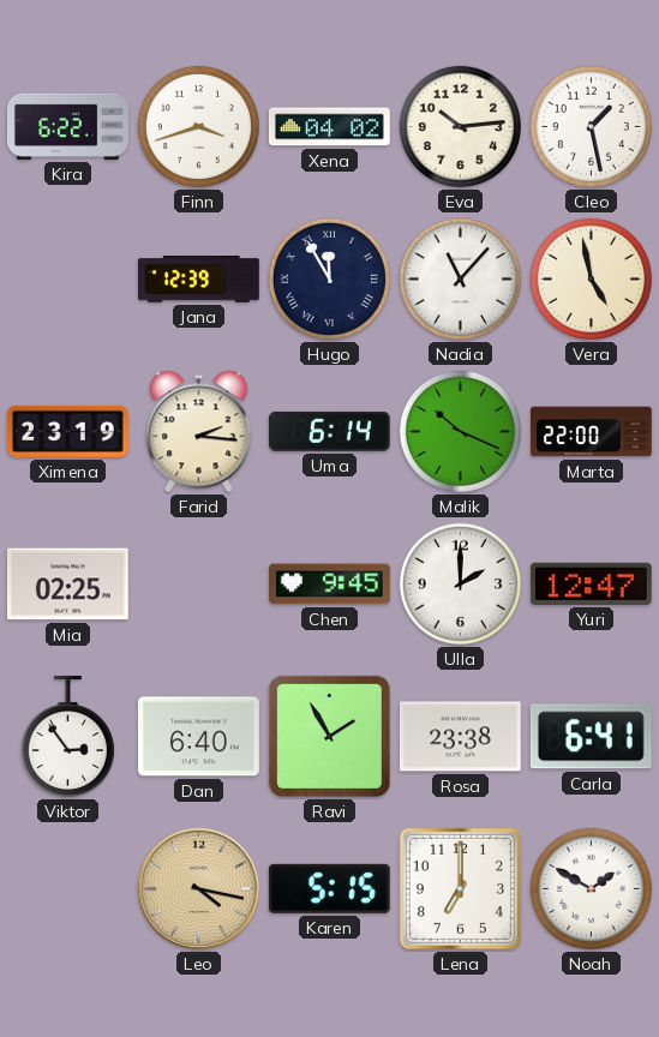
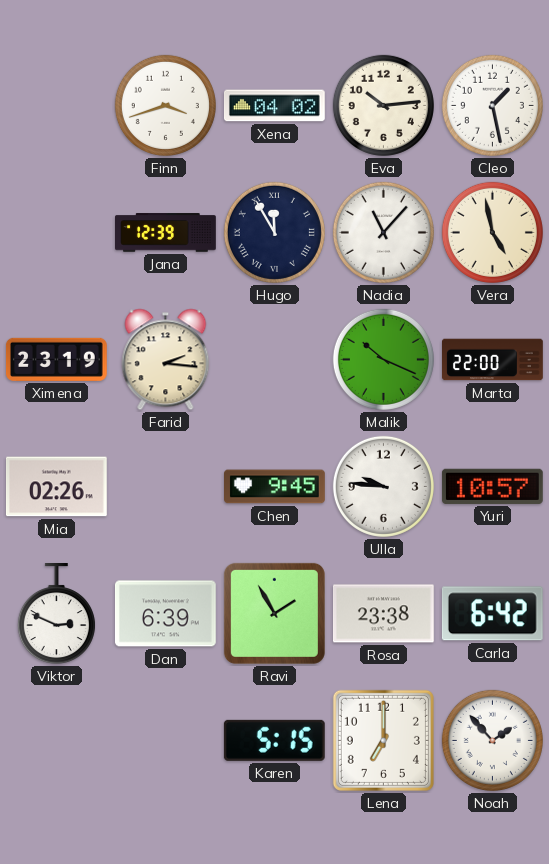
Kira: 6:22 -> none (68, 126)
Uma: 6:14 -> none (329, 431)
Mia: 02:25 -> 02:26 (56, 487)
Ulla: 2:00 -> 9:46 (383, 486)
Yuri: 12:47 -> 10:57 (492, 486)
Viktor: 2:54 -> 2:49 (56, 615)
Dan: 6:40 -> 6:39 (165, 614)
Carla: 6:41 -> 6:42 (492, 614)
Leo: 4:17 -> none (199, 889)
Noah: 1:50 -> 1:53 (492, 740)
